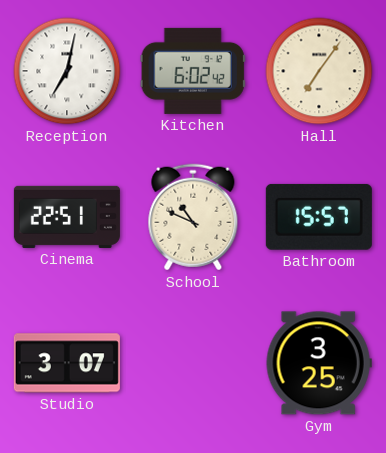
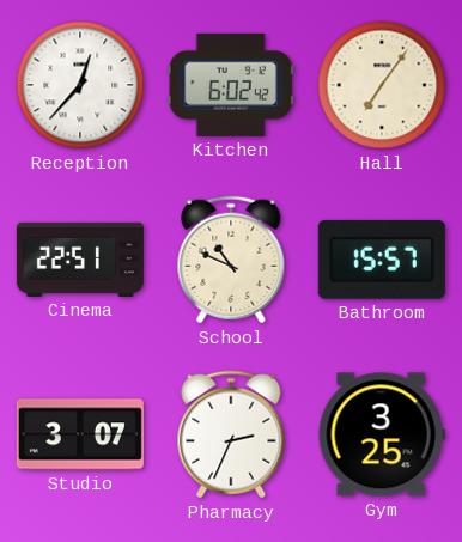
Reception: 7:02 -> 12:37 (80, 85)
Pharmacy: none -> 2:34 (231, 434)
